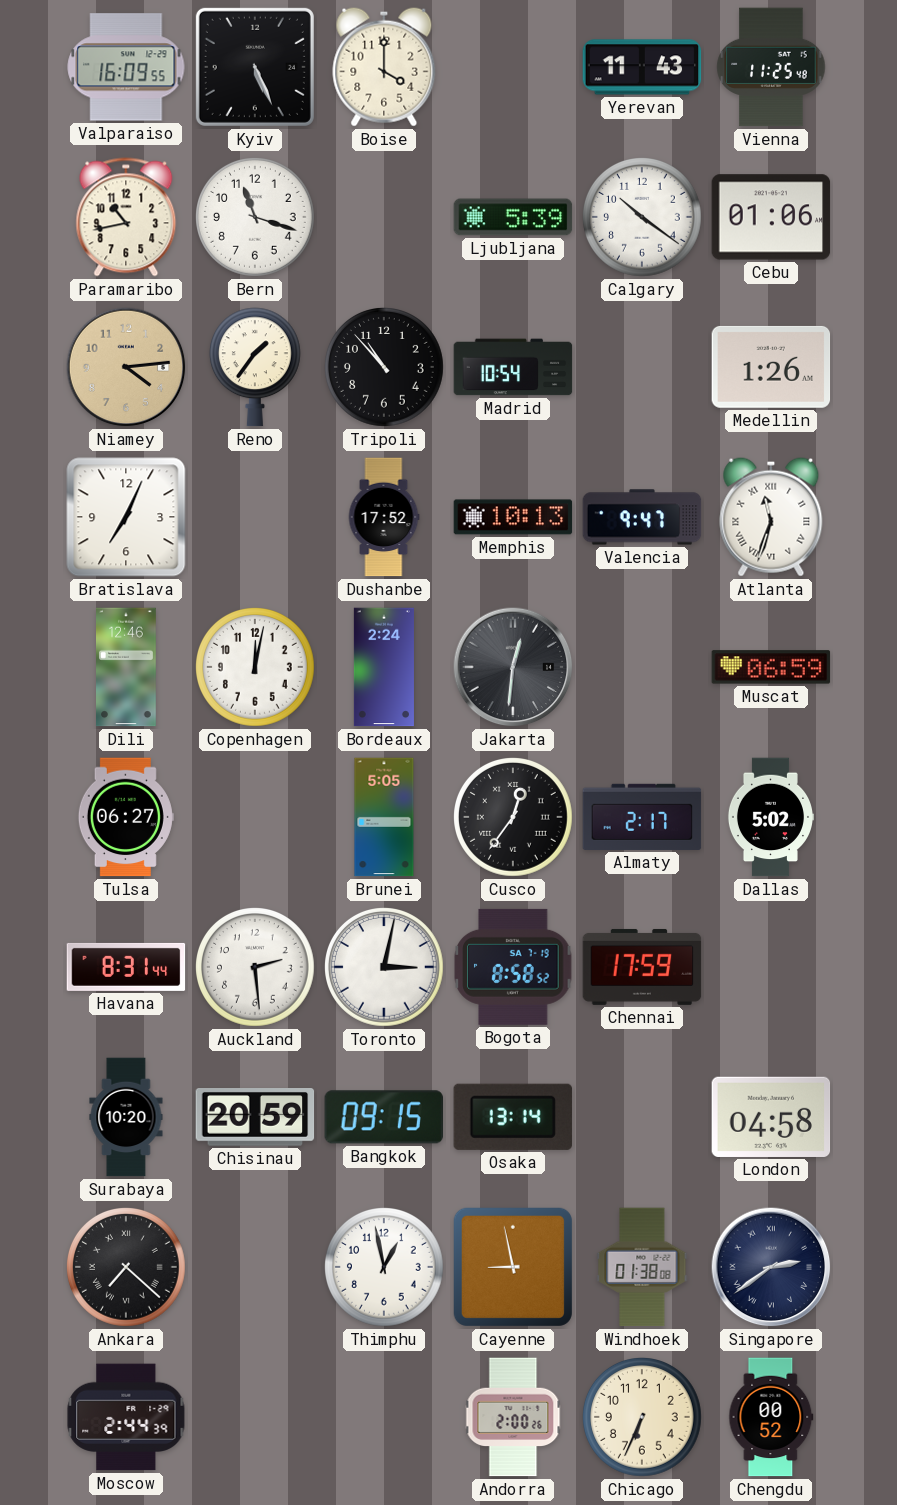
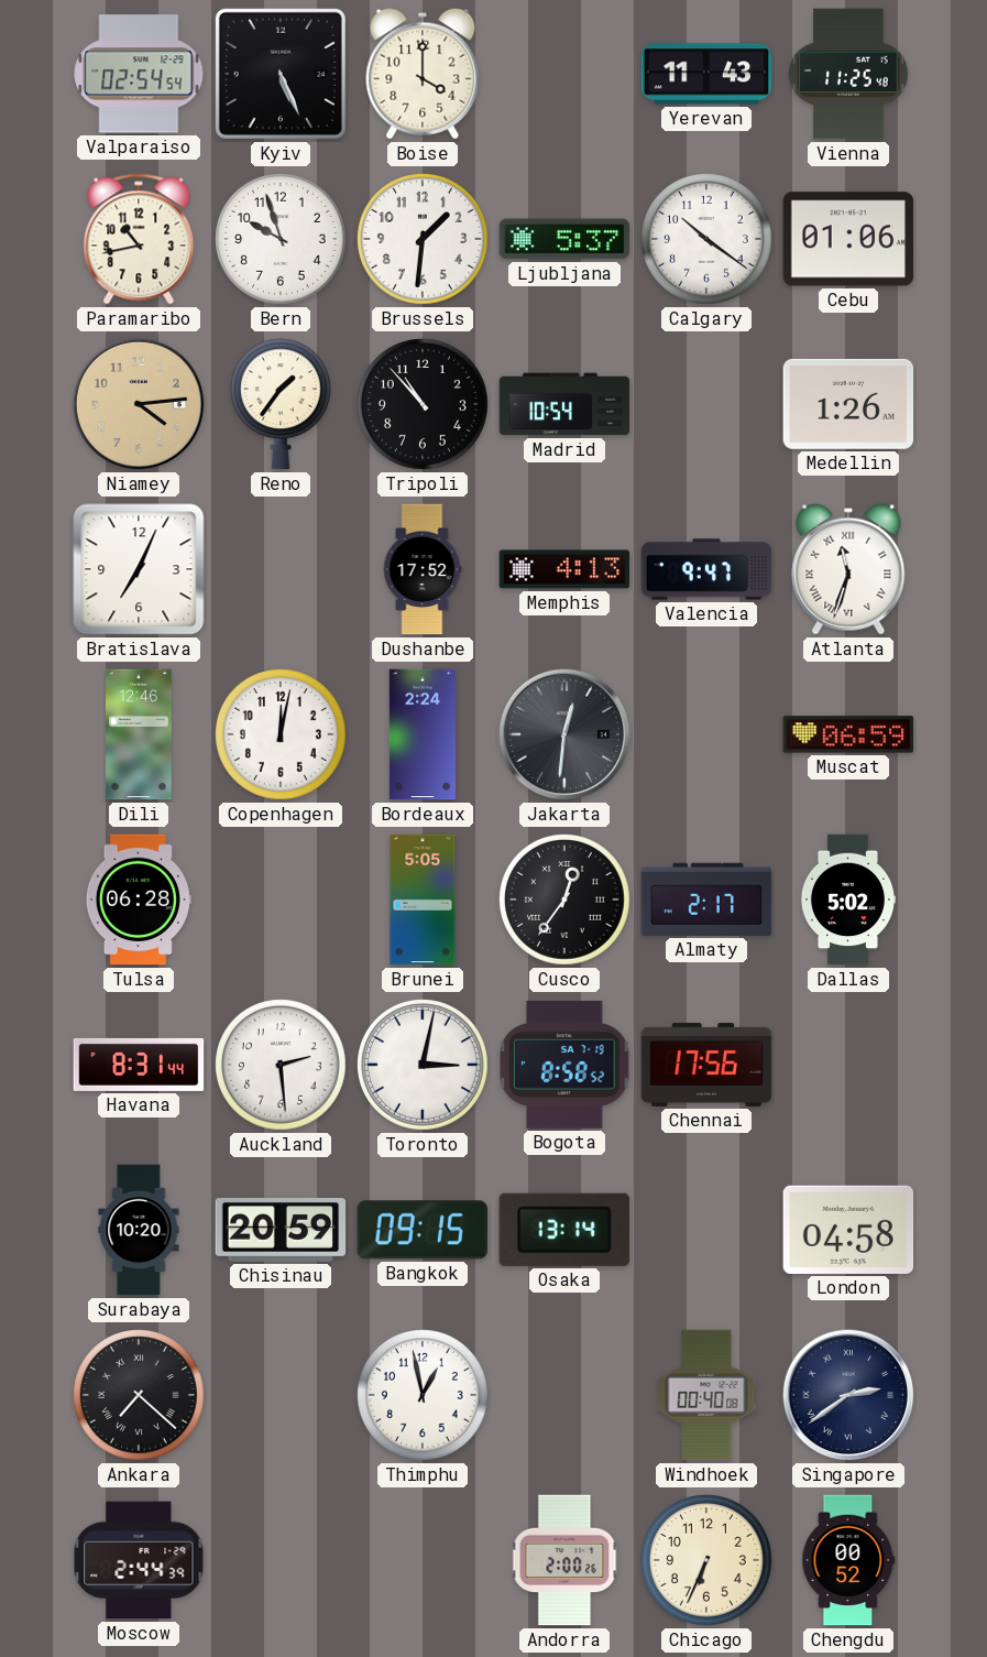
Valparaiso: 16:09 -> 02:54 (139, 74)
Bern: 11:18 -> 9:57 (282, 240)
Brussels: none -> 1:31 (424, 240)
Ljubljana: 5:39 -> 5:37 (564, 239)
Memphis: 10:13 -> 4:13 (564, 569)
Tulsa: 06:27 -> 06:28 (139, 900)
Chennai: 17:59 -> 17:56 (706, 1065)
Cayenne: 8:58 -> none (513, 1267)
Windhoek: 01:38 -> 00:40 (706, 1395)
